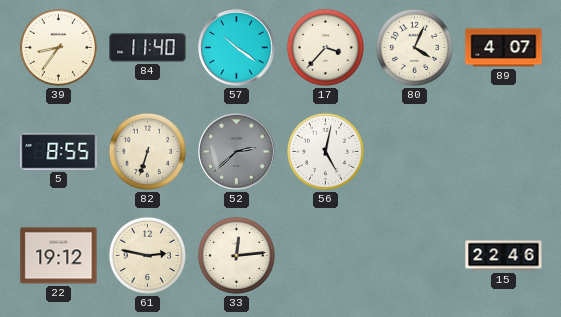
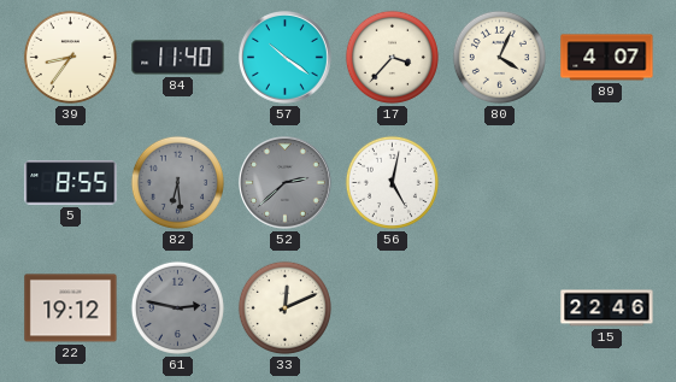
82: 6:33 -> 6:29 (177, 182)
82 dial: cream -> grey (177, 182)
61 dial: cream -> grey (177, 307)
33: 12:14 -> 12:11 (284, 307)
